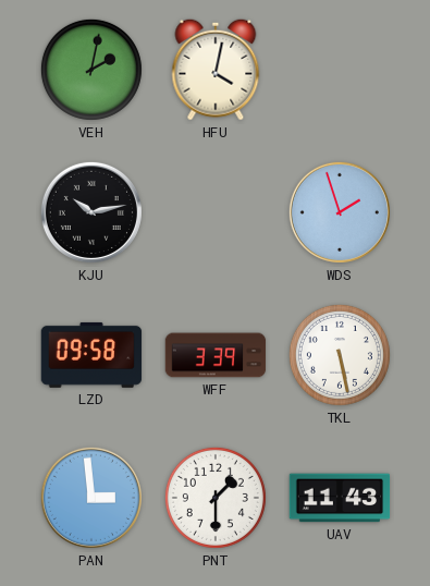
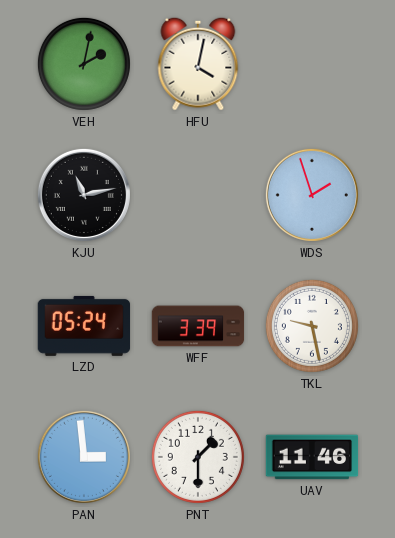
KJU: 10:13 -> 11:13 (84, 195)
LZD: 09:58 -> 05:24 (84, 326)
TKL: 5:28 -> 9:28 (312, 326)
UAV: 11:43 -> 11:46 (312, 457)
